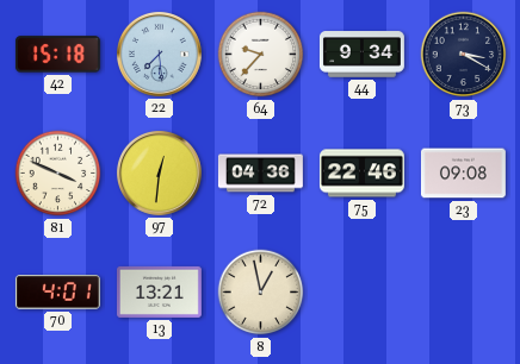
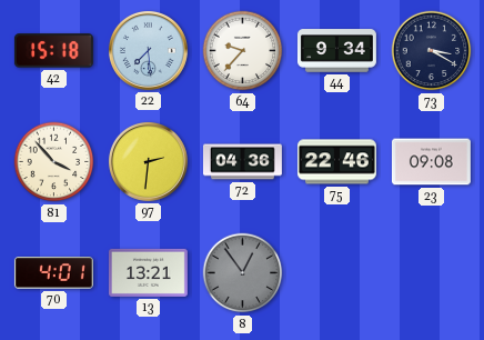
81: 3:49 -> 3:53 (54, 162)
97: 12:31 -> 2:31 (148, 161)
8: 12:58 -> 12:54 (243, 273)
8 dial: cream -> grey (243, 273)
